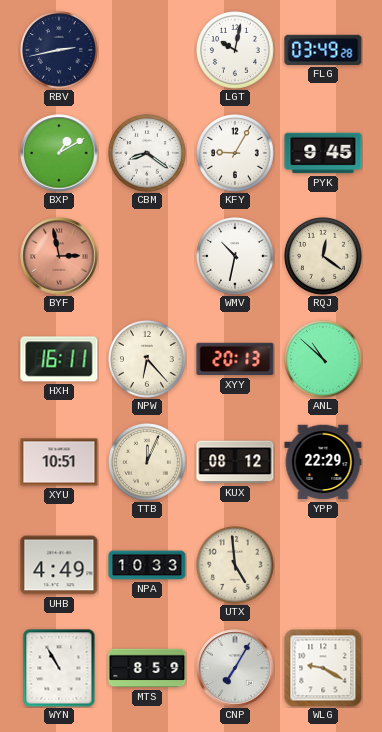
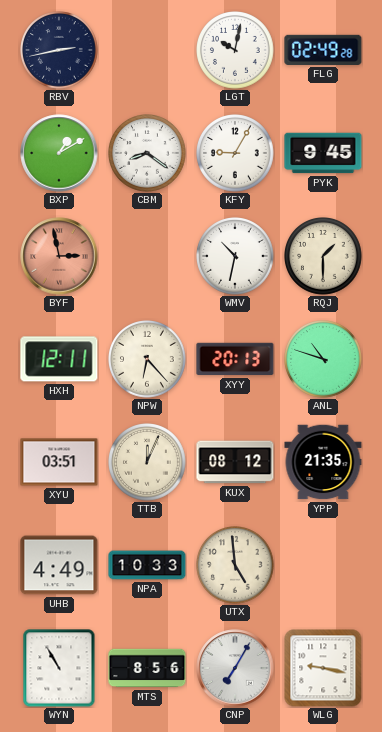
FLG: 03:49 -> 02:49 (323, 50)
RQJ: 12:21 -> 1:30 (324, 257)
HXH: 16:11 -> 12:11 (59, 359)
ANL: 10:52 -> 10:48 (324, 360)
XYU: 10:51 -> 03:51 (59, 462)
YPP: 22:29 -> 21:35 (323, 462)
MTS: 8:59 -> 8:56 (147, 668)
WLG: 9:20 -> 9:17 (323, 668)
